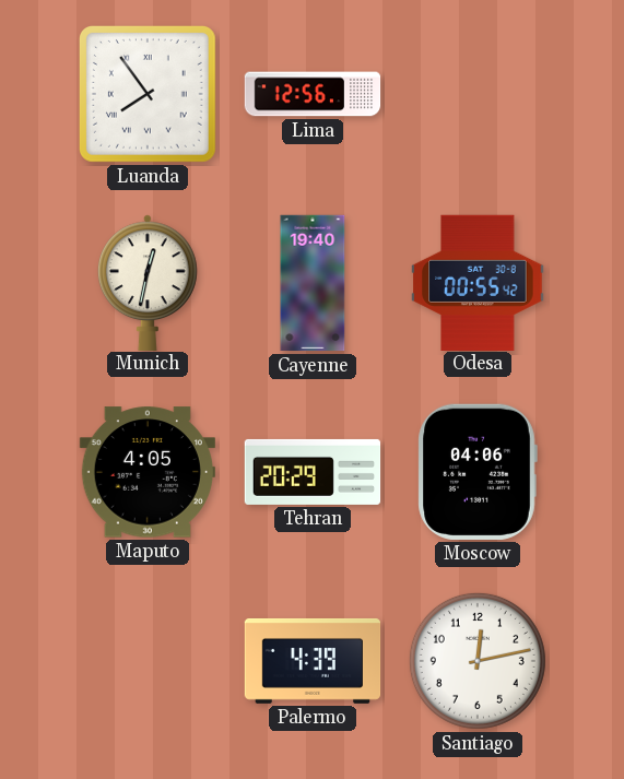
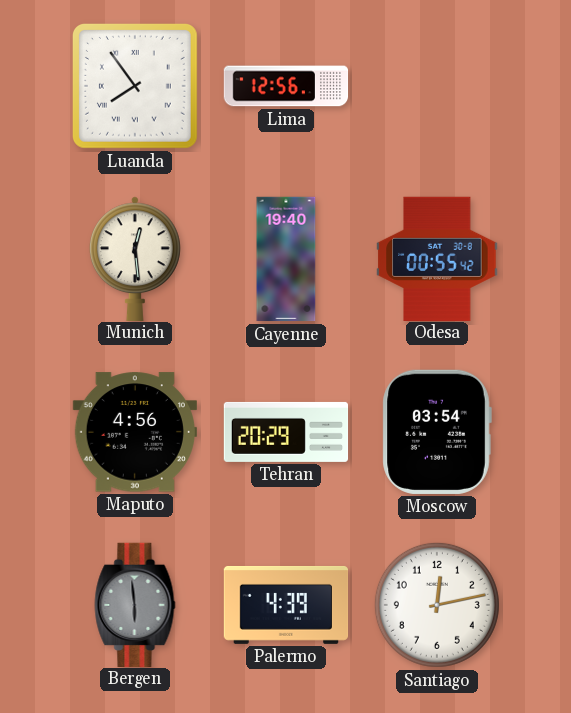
Munich: 12:32 -> 12:29 (136, 258)
Maputo: 4:05 -> 4:56 (135, 432)
Moscow: 04:06 -> 03:54 (437, 432)
Bergen: none -> 5:59 (135, 604)
